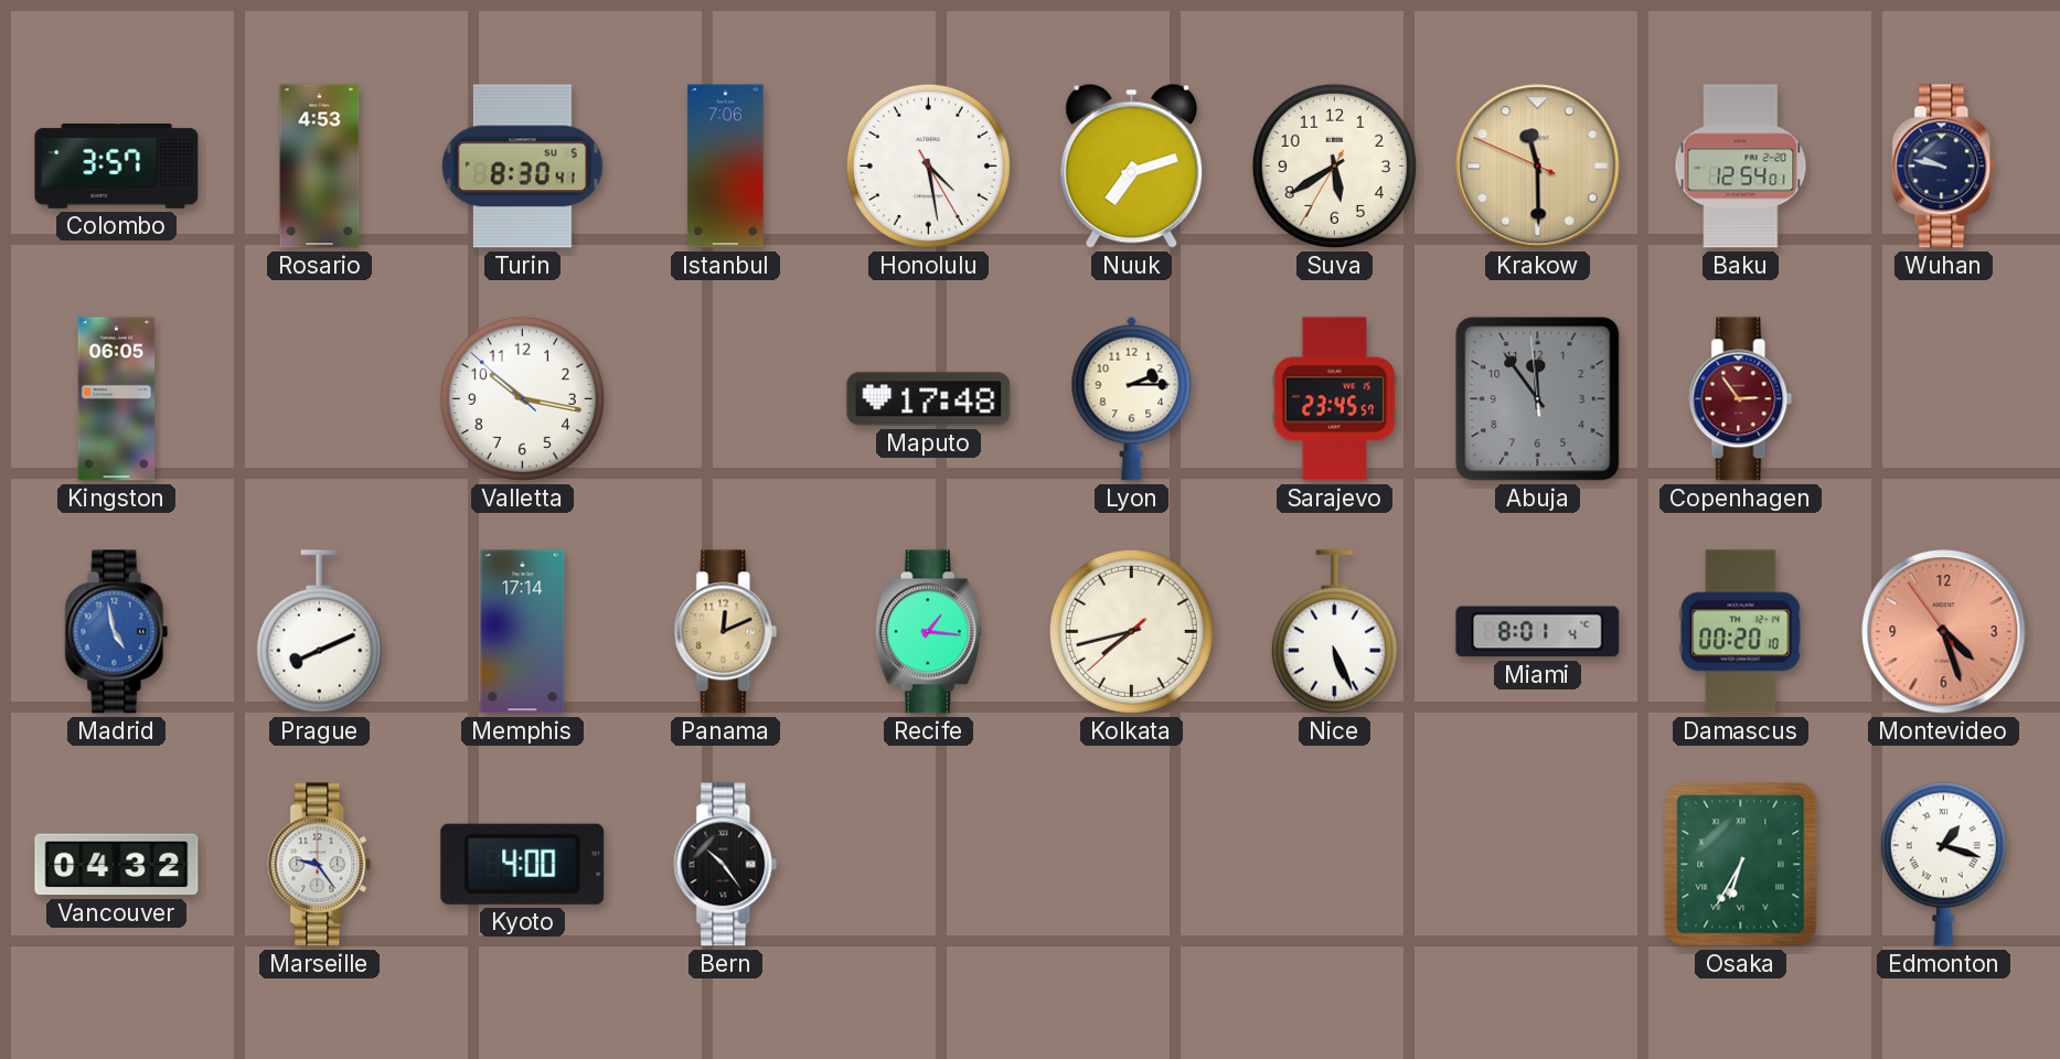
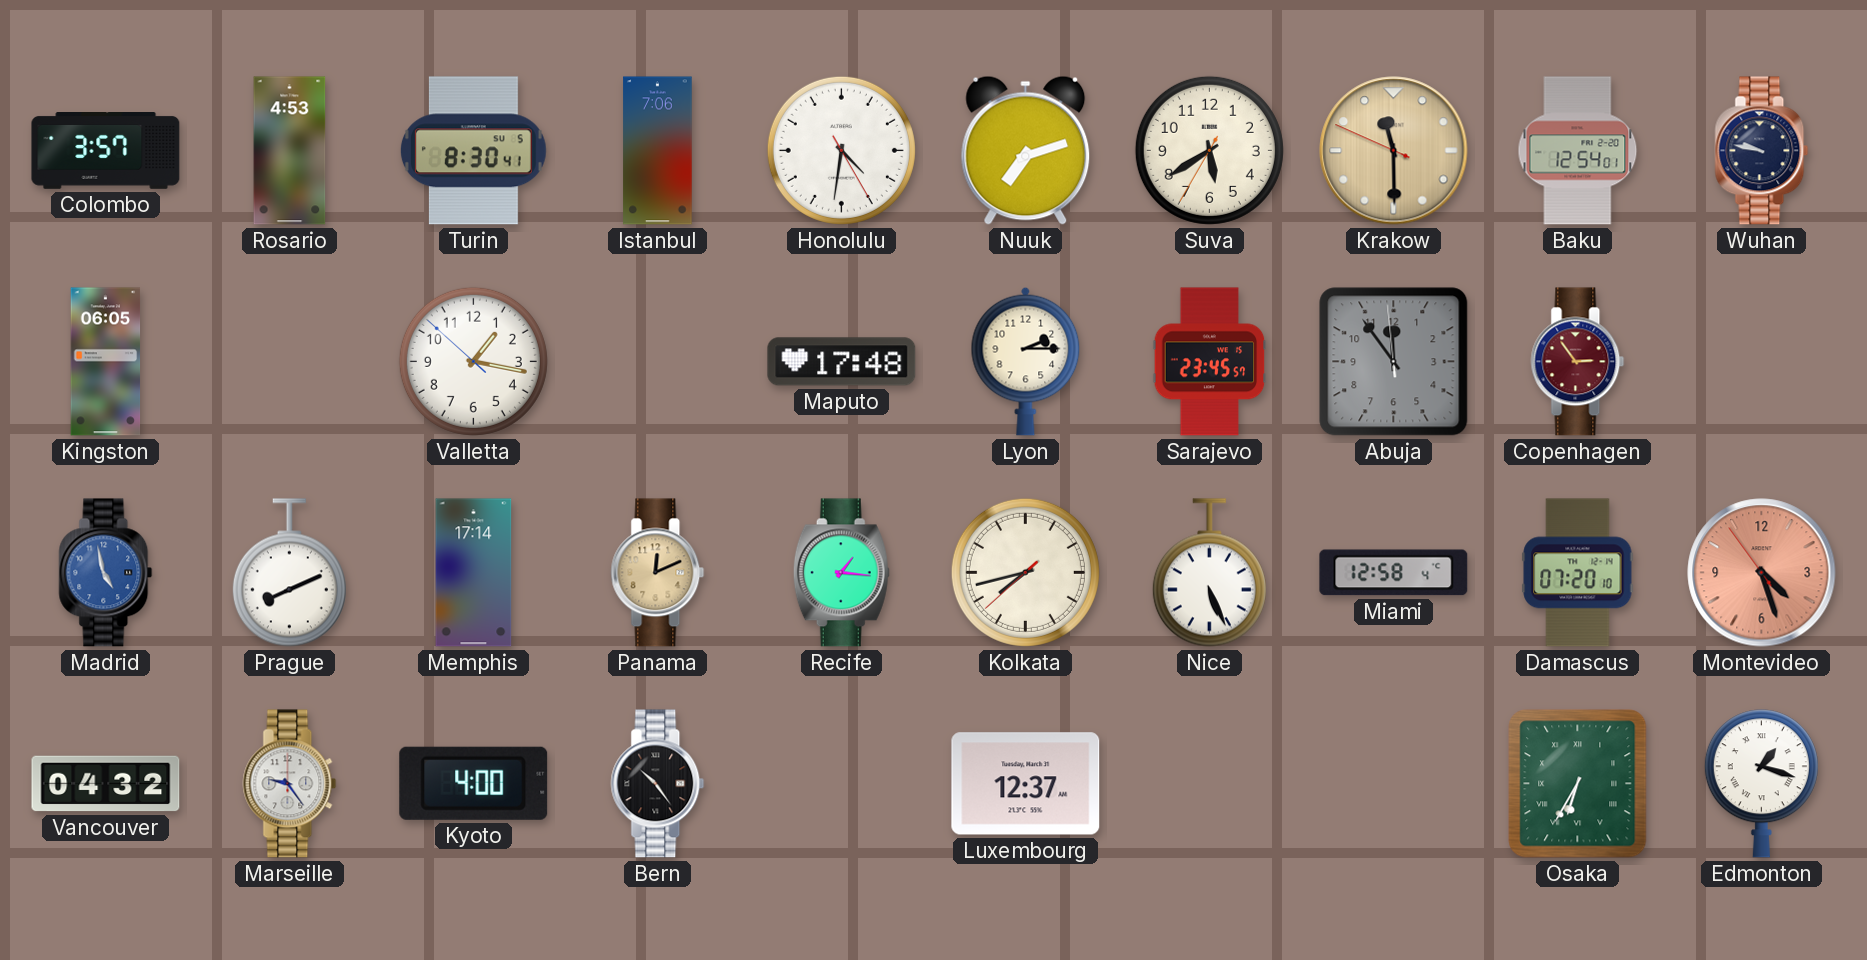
Honolulu: 4:28 -> 4:31 (841, 150)
Valletta: 10:16 -> 1:16 (473, 361)
Miami: 8:01 -> 12:58 (1394, 573)
Damascus: 00:20 -> 07:20 (1578, 573)
Luxembourg: none -> 12:37 (1026, 784)
